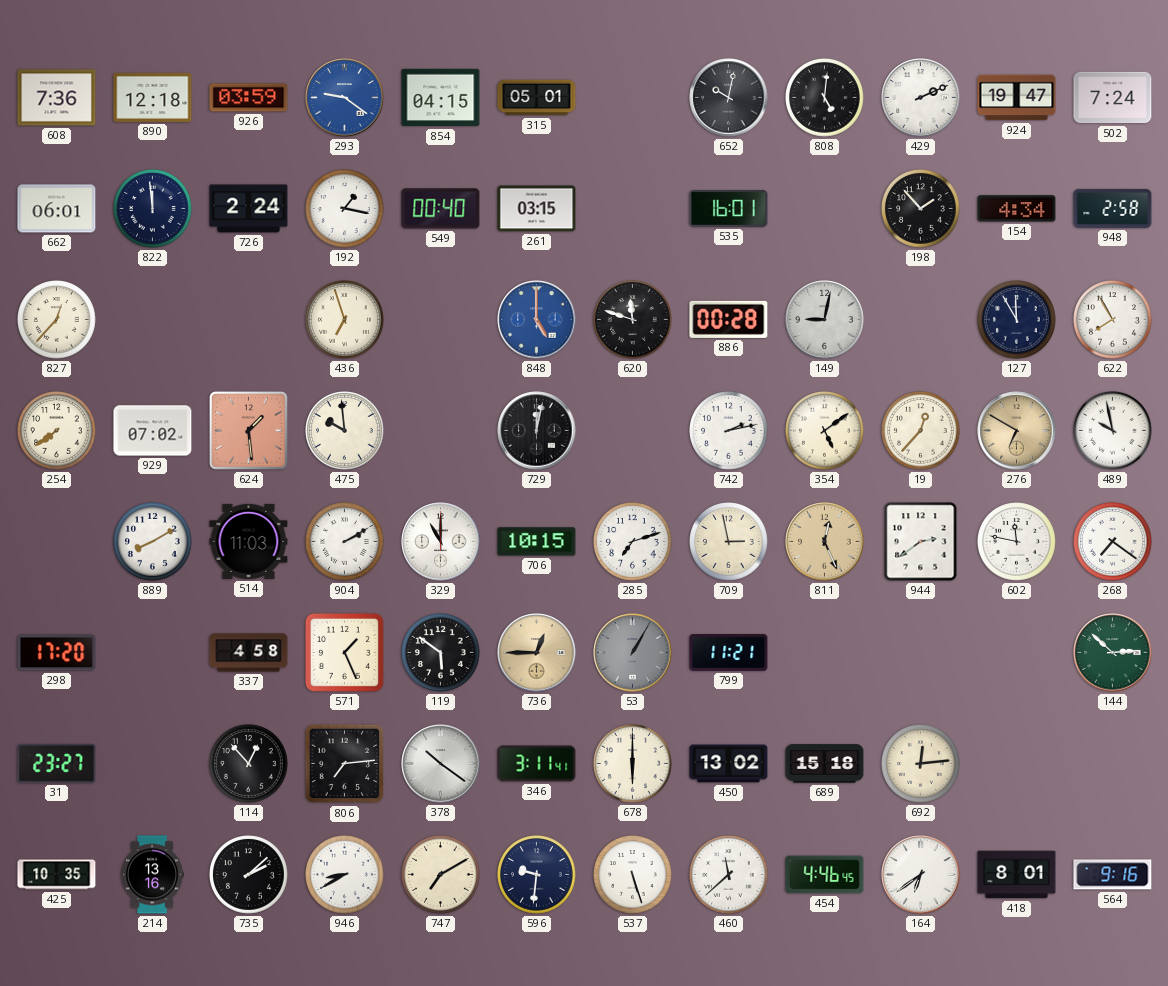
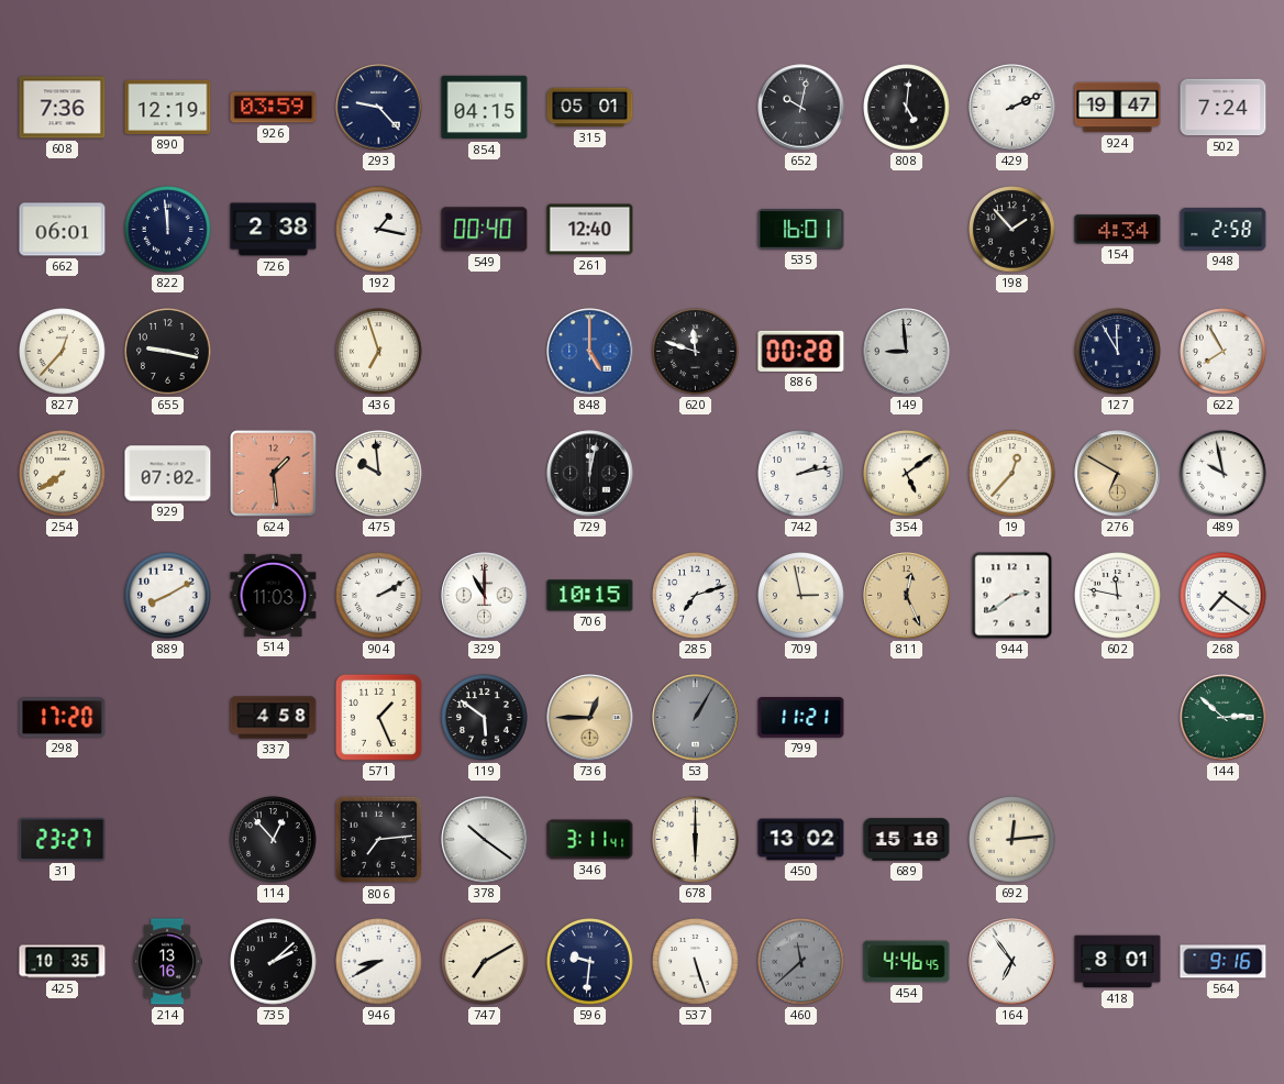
890: 12:18 -> 12:19 (168, 107)
293: 9:21 -> 9:23 (379, 108)
293 dial: blue -> navy (379, 108)
726: 2:24 -> 2:38 (274, 230)
261: 03:15 -> 12:40 (590, 230)
655: none -> 9:17 (168, 352)
149: 9:02 -> 8:59 (907, 352)
460 dial: white -> grey (801, 962)
164: 6:39 -> 6:54 (1012, 962)
